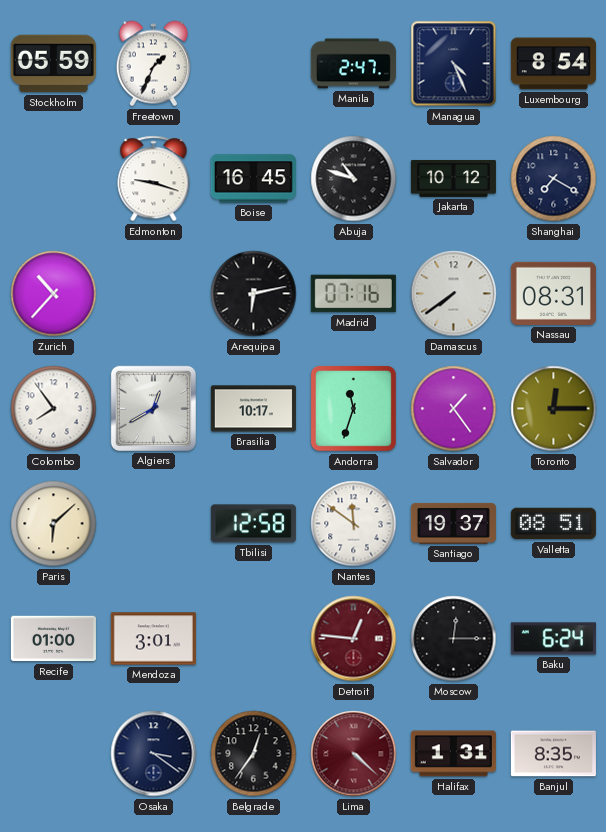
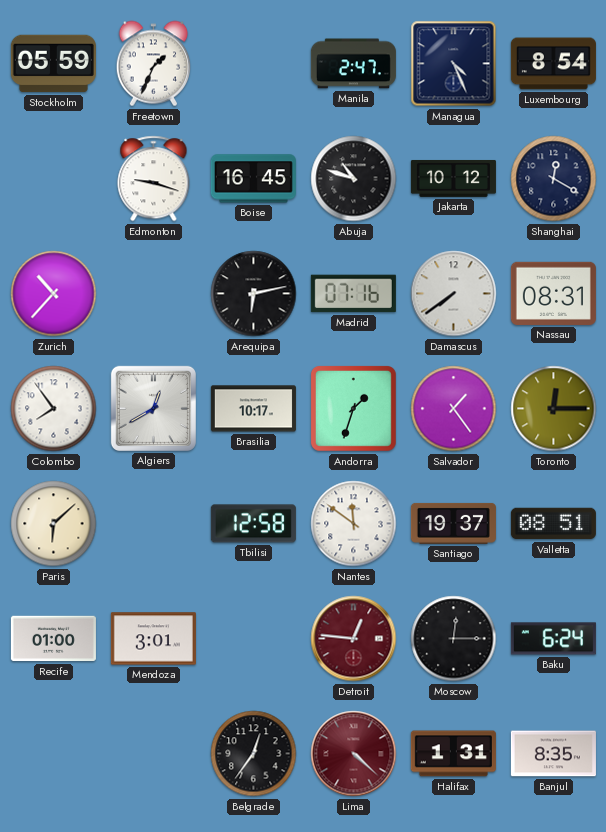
Shanghai: 7:20 -> 12:20 (554, 179)
Andorra: 11:33 -> 1:33 (353, 408)
Osaka: 3:21 -> none (154, 754)
